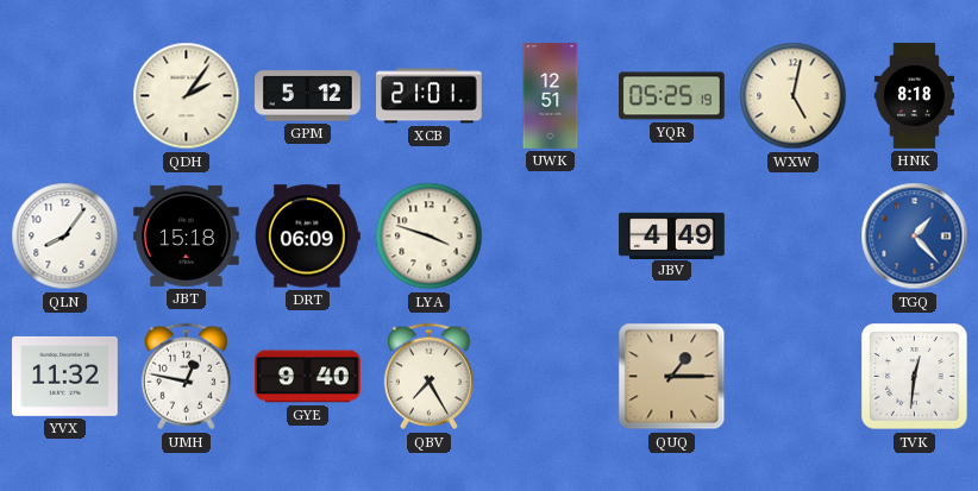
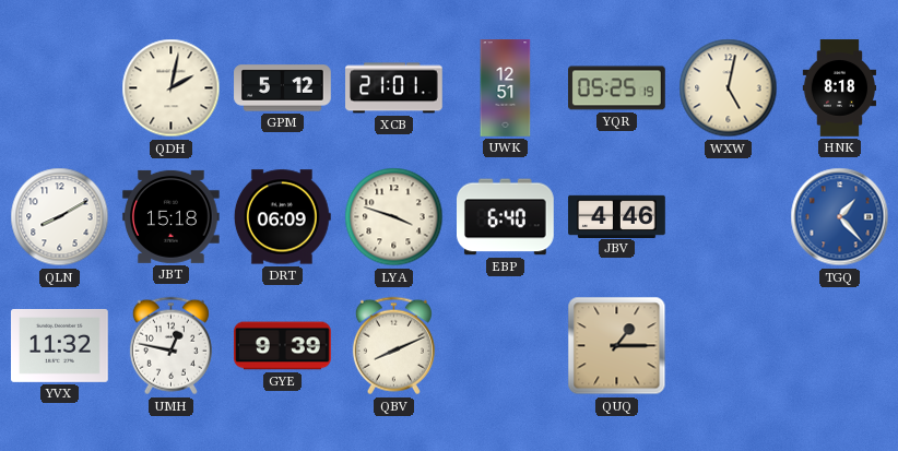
QDH: 2:06 -> 2:02 (172, 88)
QLN: 8:06 -> 8:10 (60, 217)
EBP: none -> 6:40 (506, 217)
JBV: 4:49 -> 4:46 (617, 216)
GYE: 9:40 -> 9:39 (283, 346)
QBV: 7:25 -> 8:11 (393, 346)
TVK: 12:31 -> none (915, 377)
